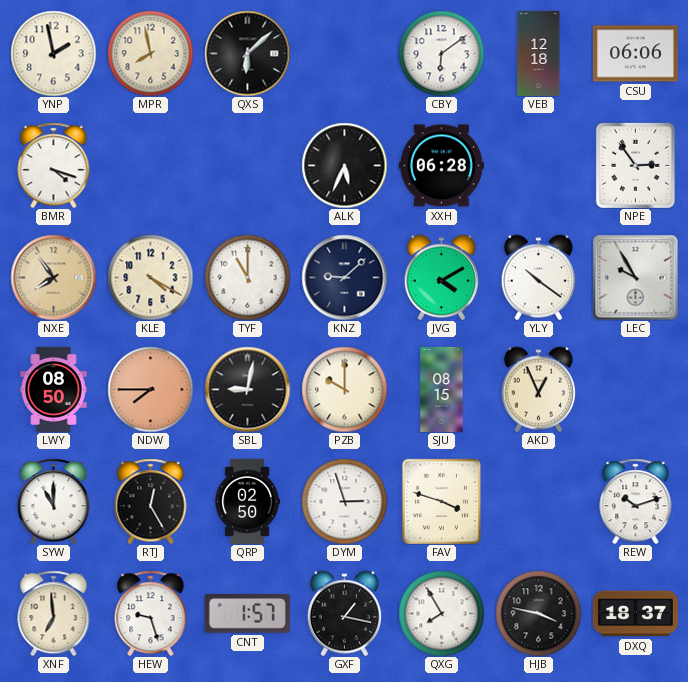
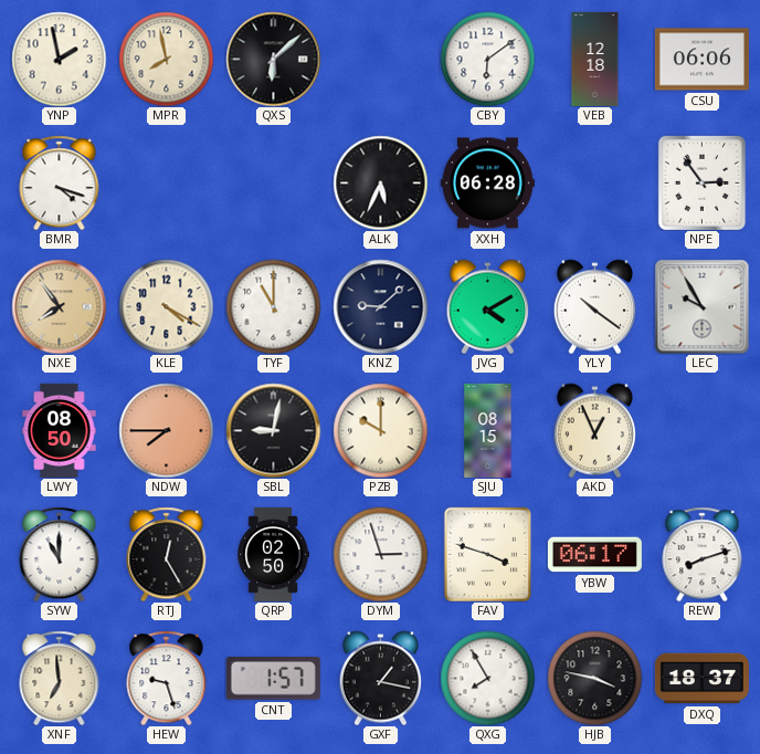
YBW: none -> 06:17 (594, 555)
REW: 10:12 -> 8:12 (703, 554)
